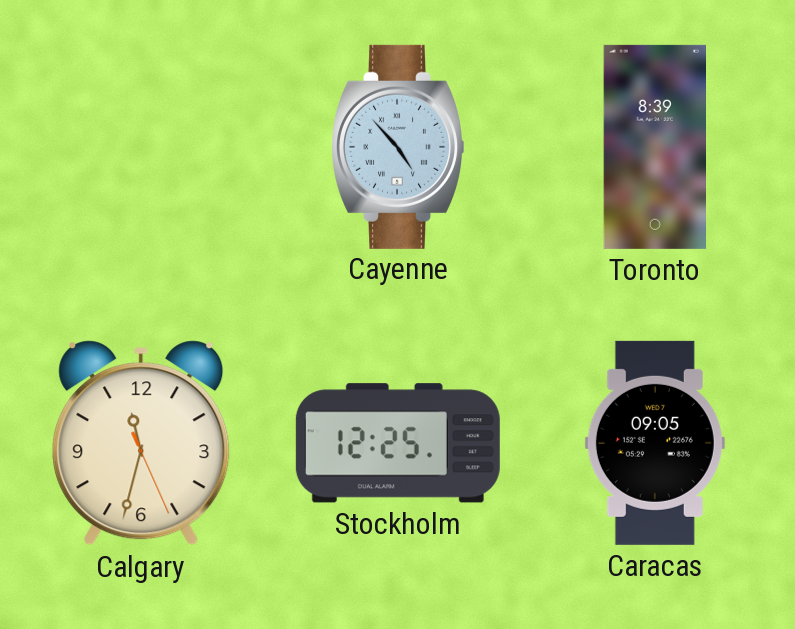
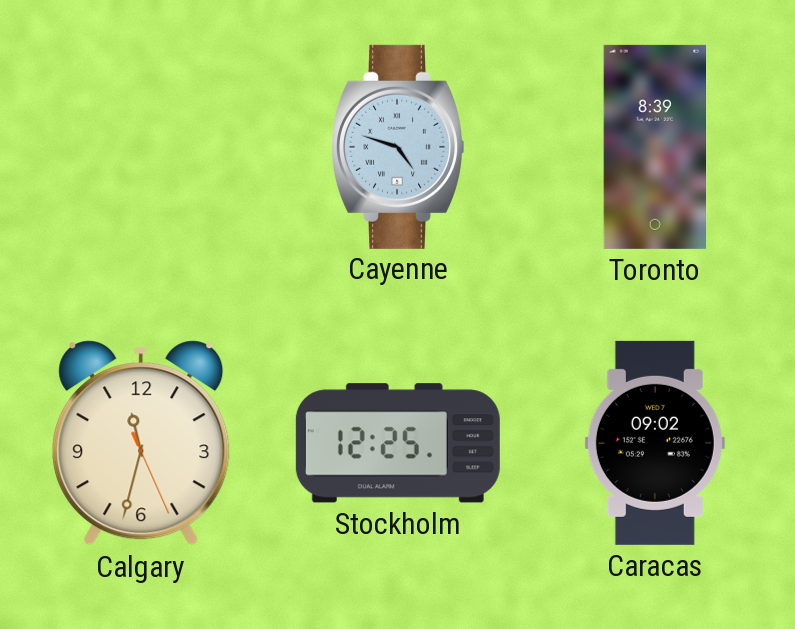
Cayenne: 4:53 -> 4:48 (397, 147)
Caracas: 09:05 -> 09:02 (655, 443)
